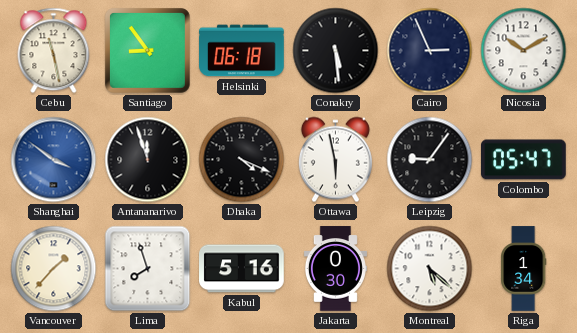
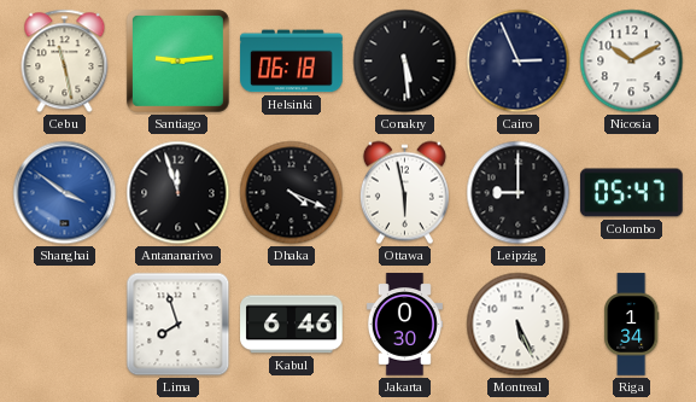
Santiago: 8:54 -> 9:14 (177, 60)
Leipzig: 9:06 -> 9:00 (519, 193)
Vancouver: 1:37 -> none (54, 269)
Kabul: 5:16 -> 6:46 (292, 325)
Montreal: 5:22 -> 5:26 (519, 325)
